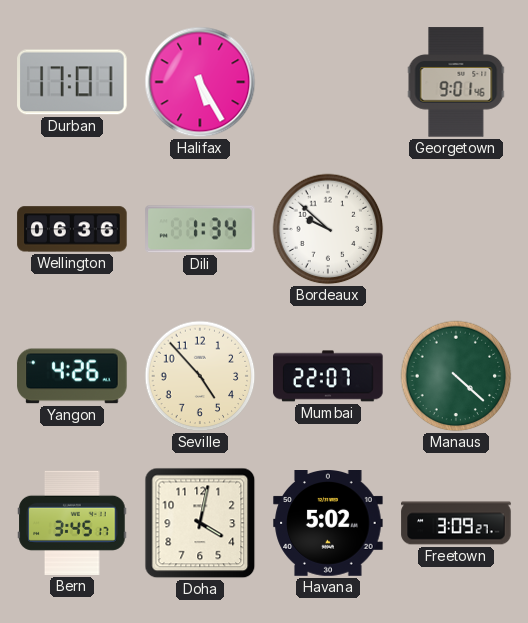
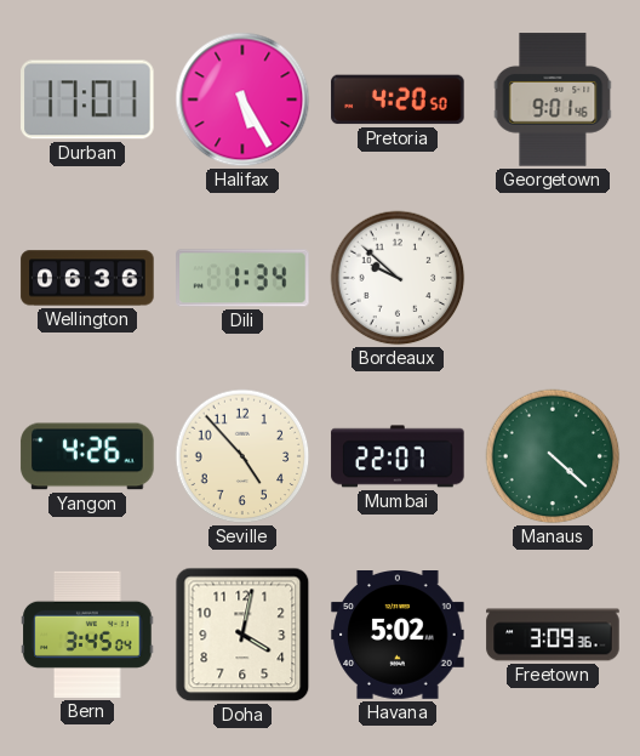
Pretoria: none -> 4:20 (398, 100)
Bern: 3:45:17 -> 3:45:04 (87, 635)
Freetown: 3:09:27 -> 3:09:36 (553, 635)
